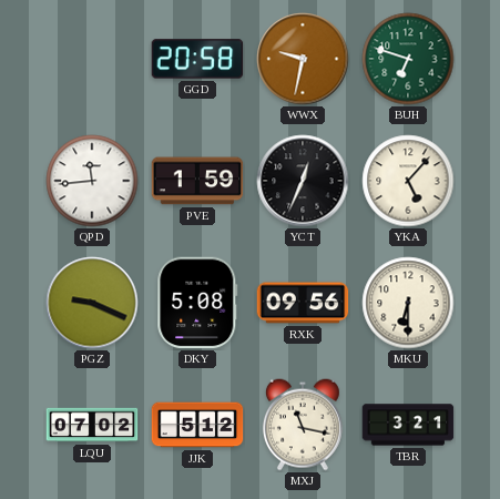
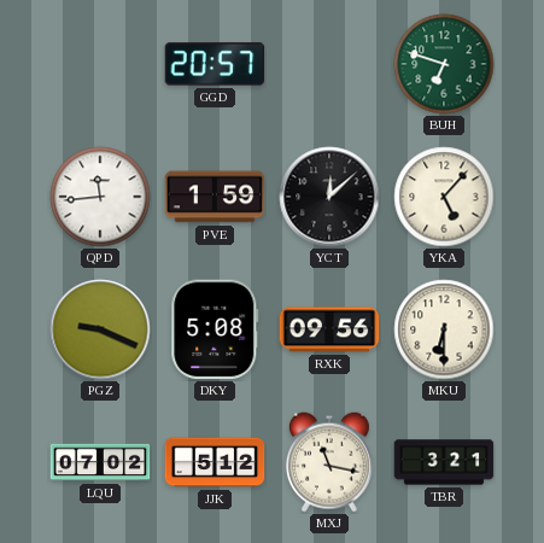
GGD: 20:58 -> 20:57 (215, 64)
WWX: 9:32 -> none (303, 59)
YCT: 12:34 -> 12:08 (329, 197)
